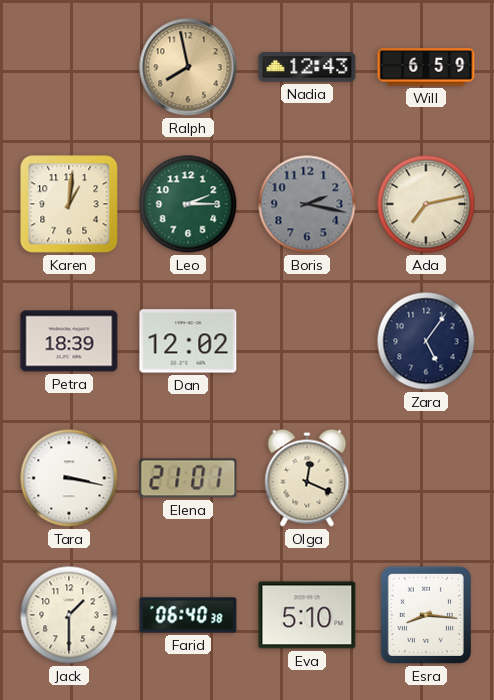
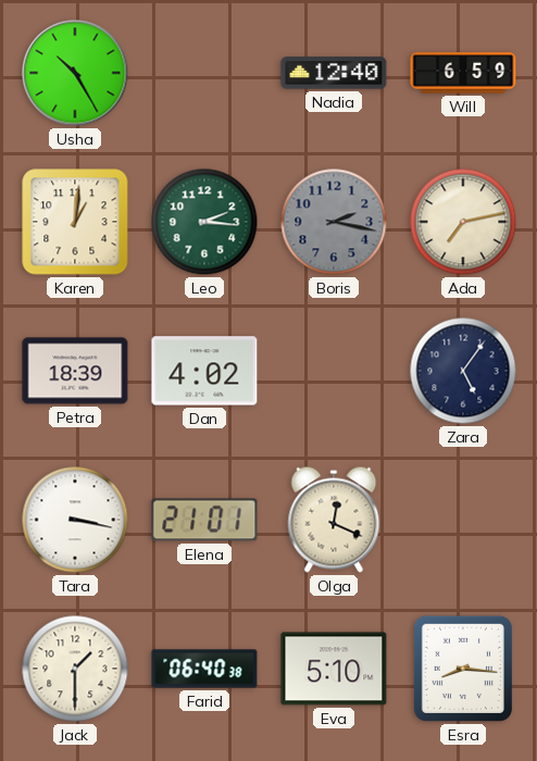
Usha: none -> 10:25 (75, 73)
Ralph: 7:58 -> none (188, 67)
Nadia: 12:43 -> 12:40 (334, 73)
Leo: 2:15 -> 2:16 (204, 222)
Dan: 12:02 -> 4:02 (204, 371)
